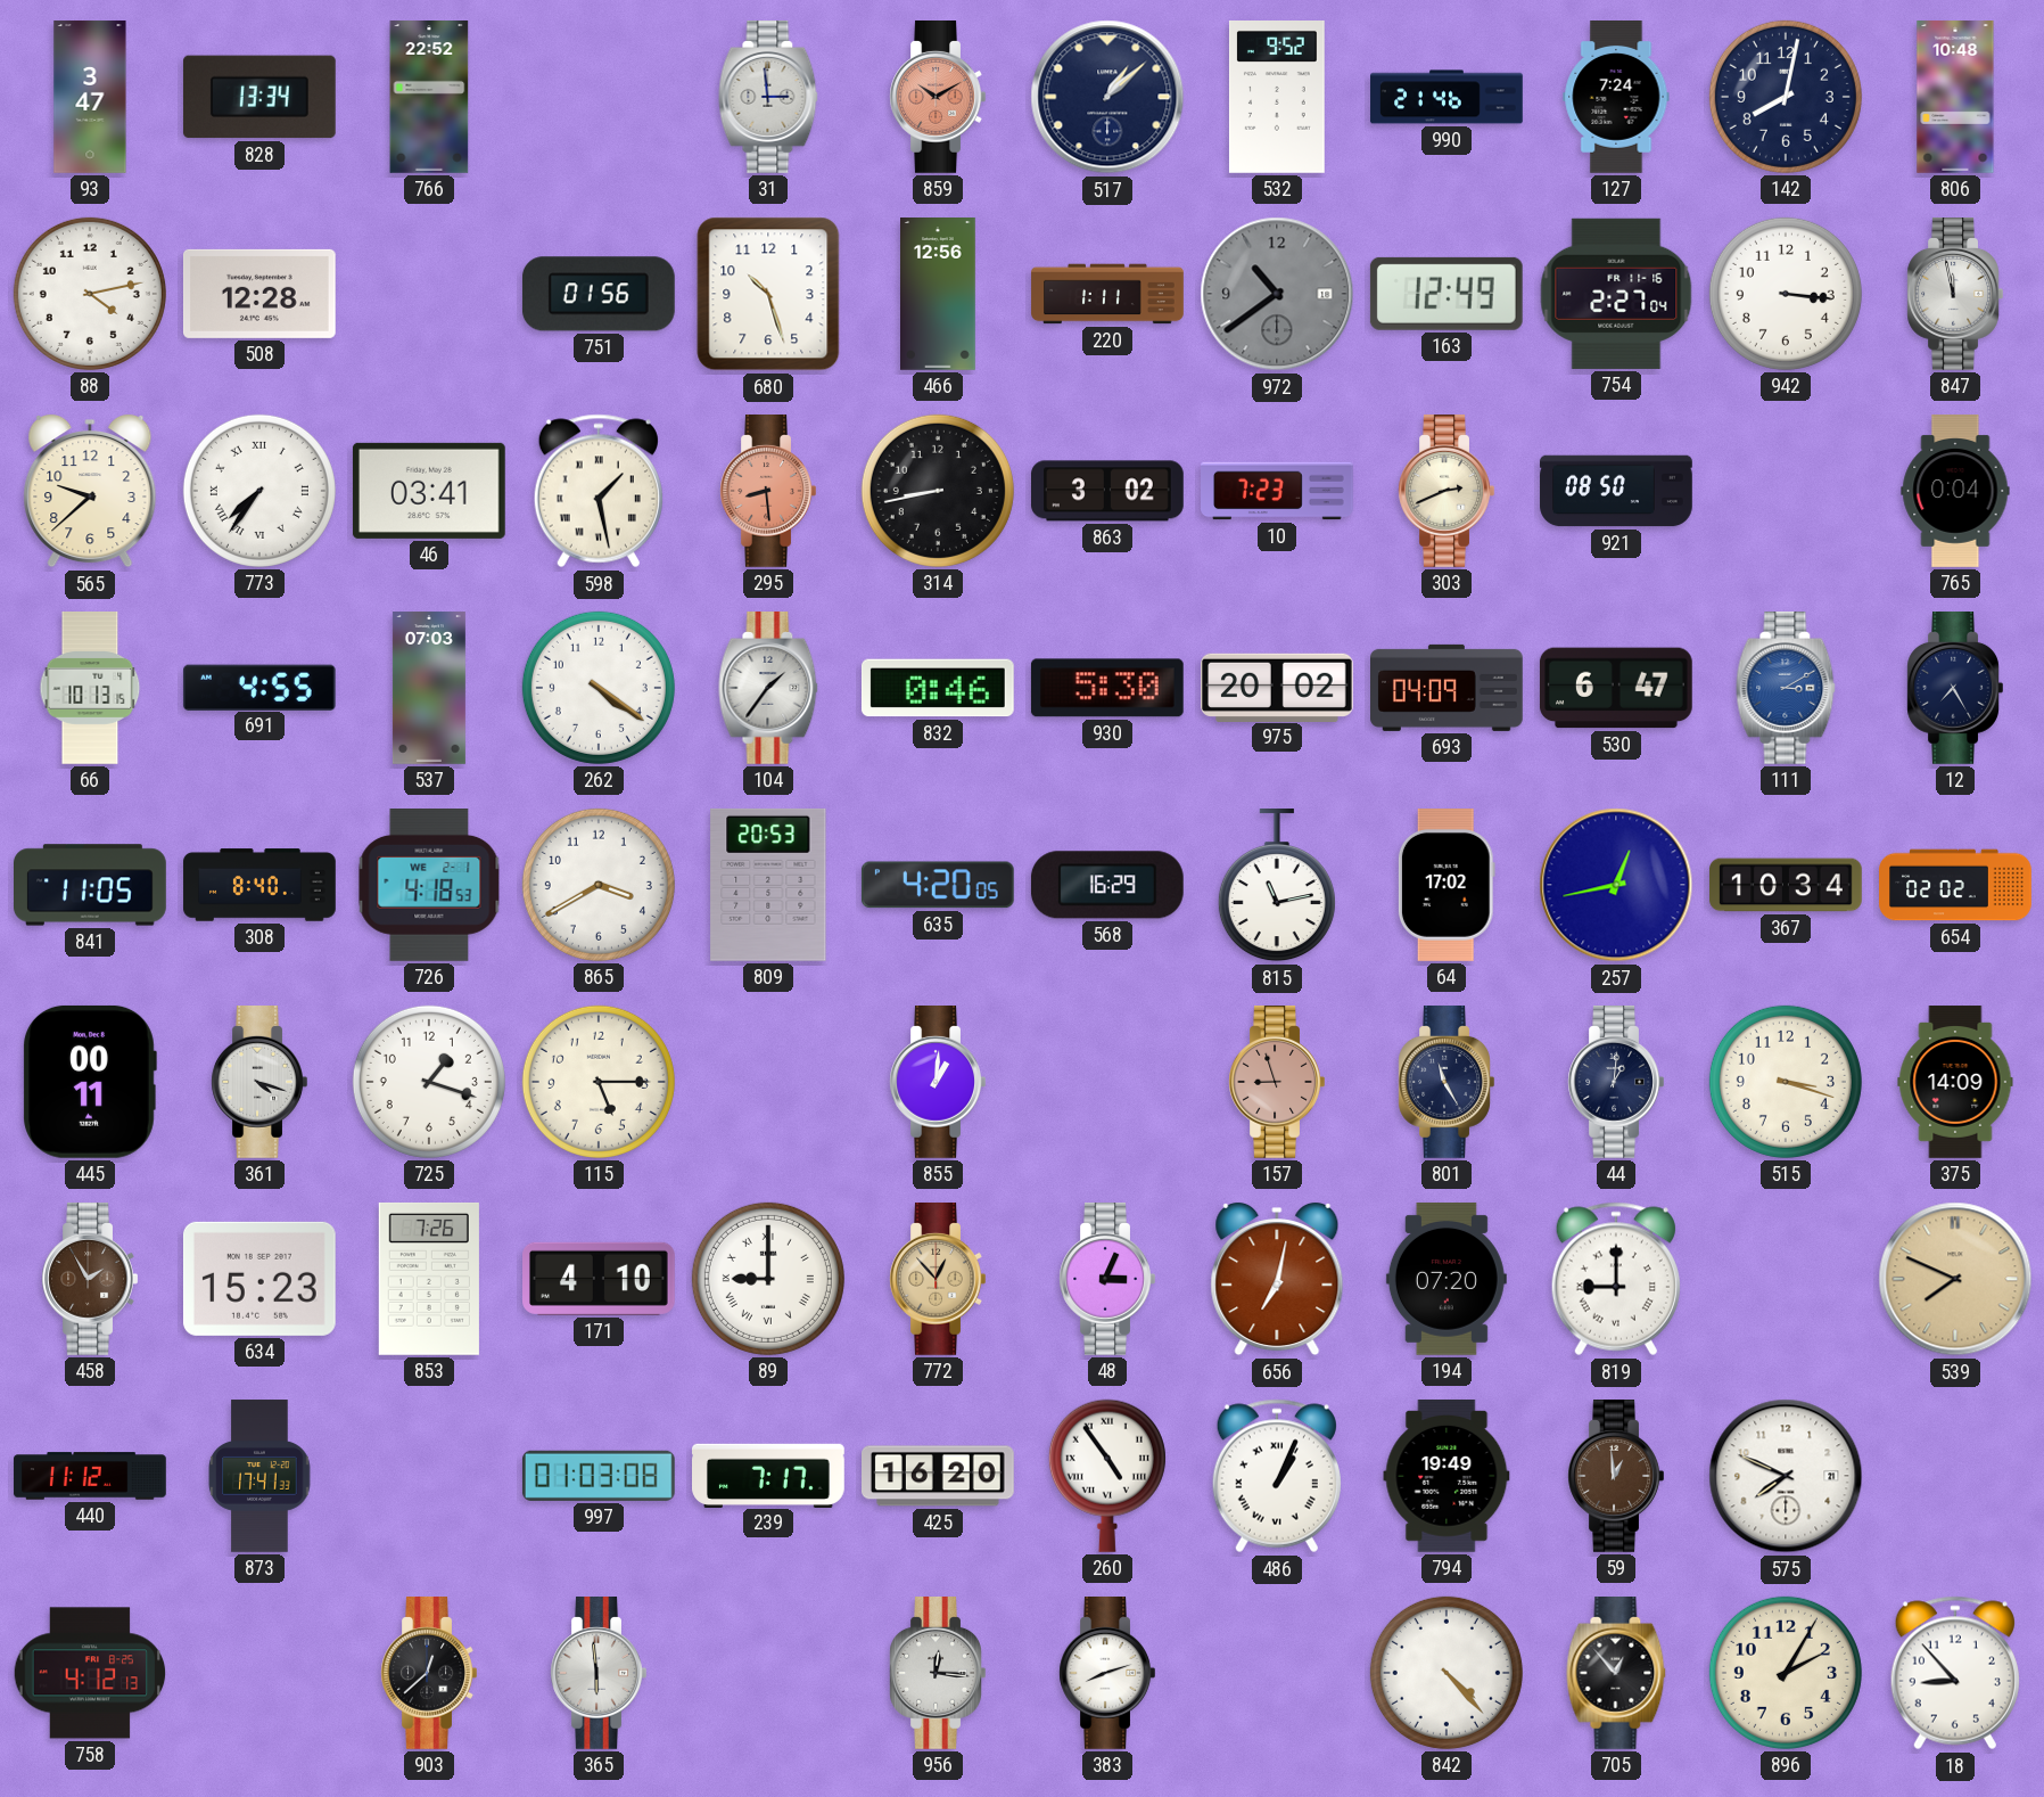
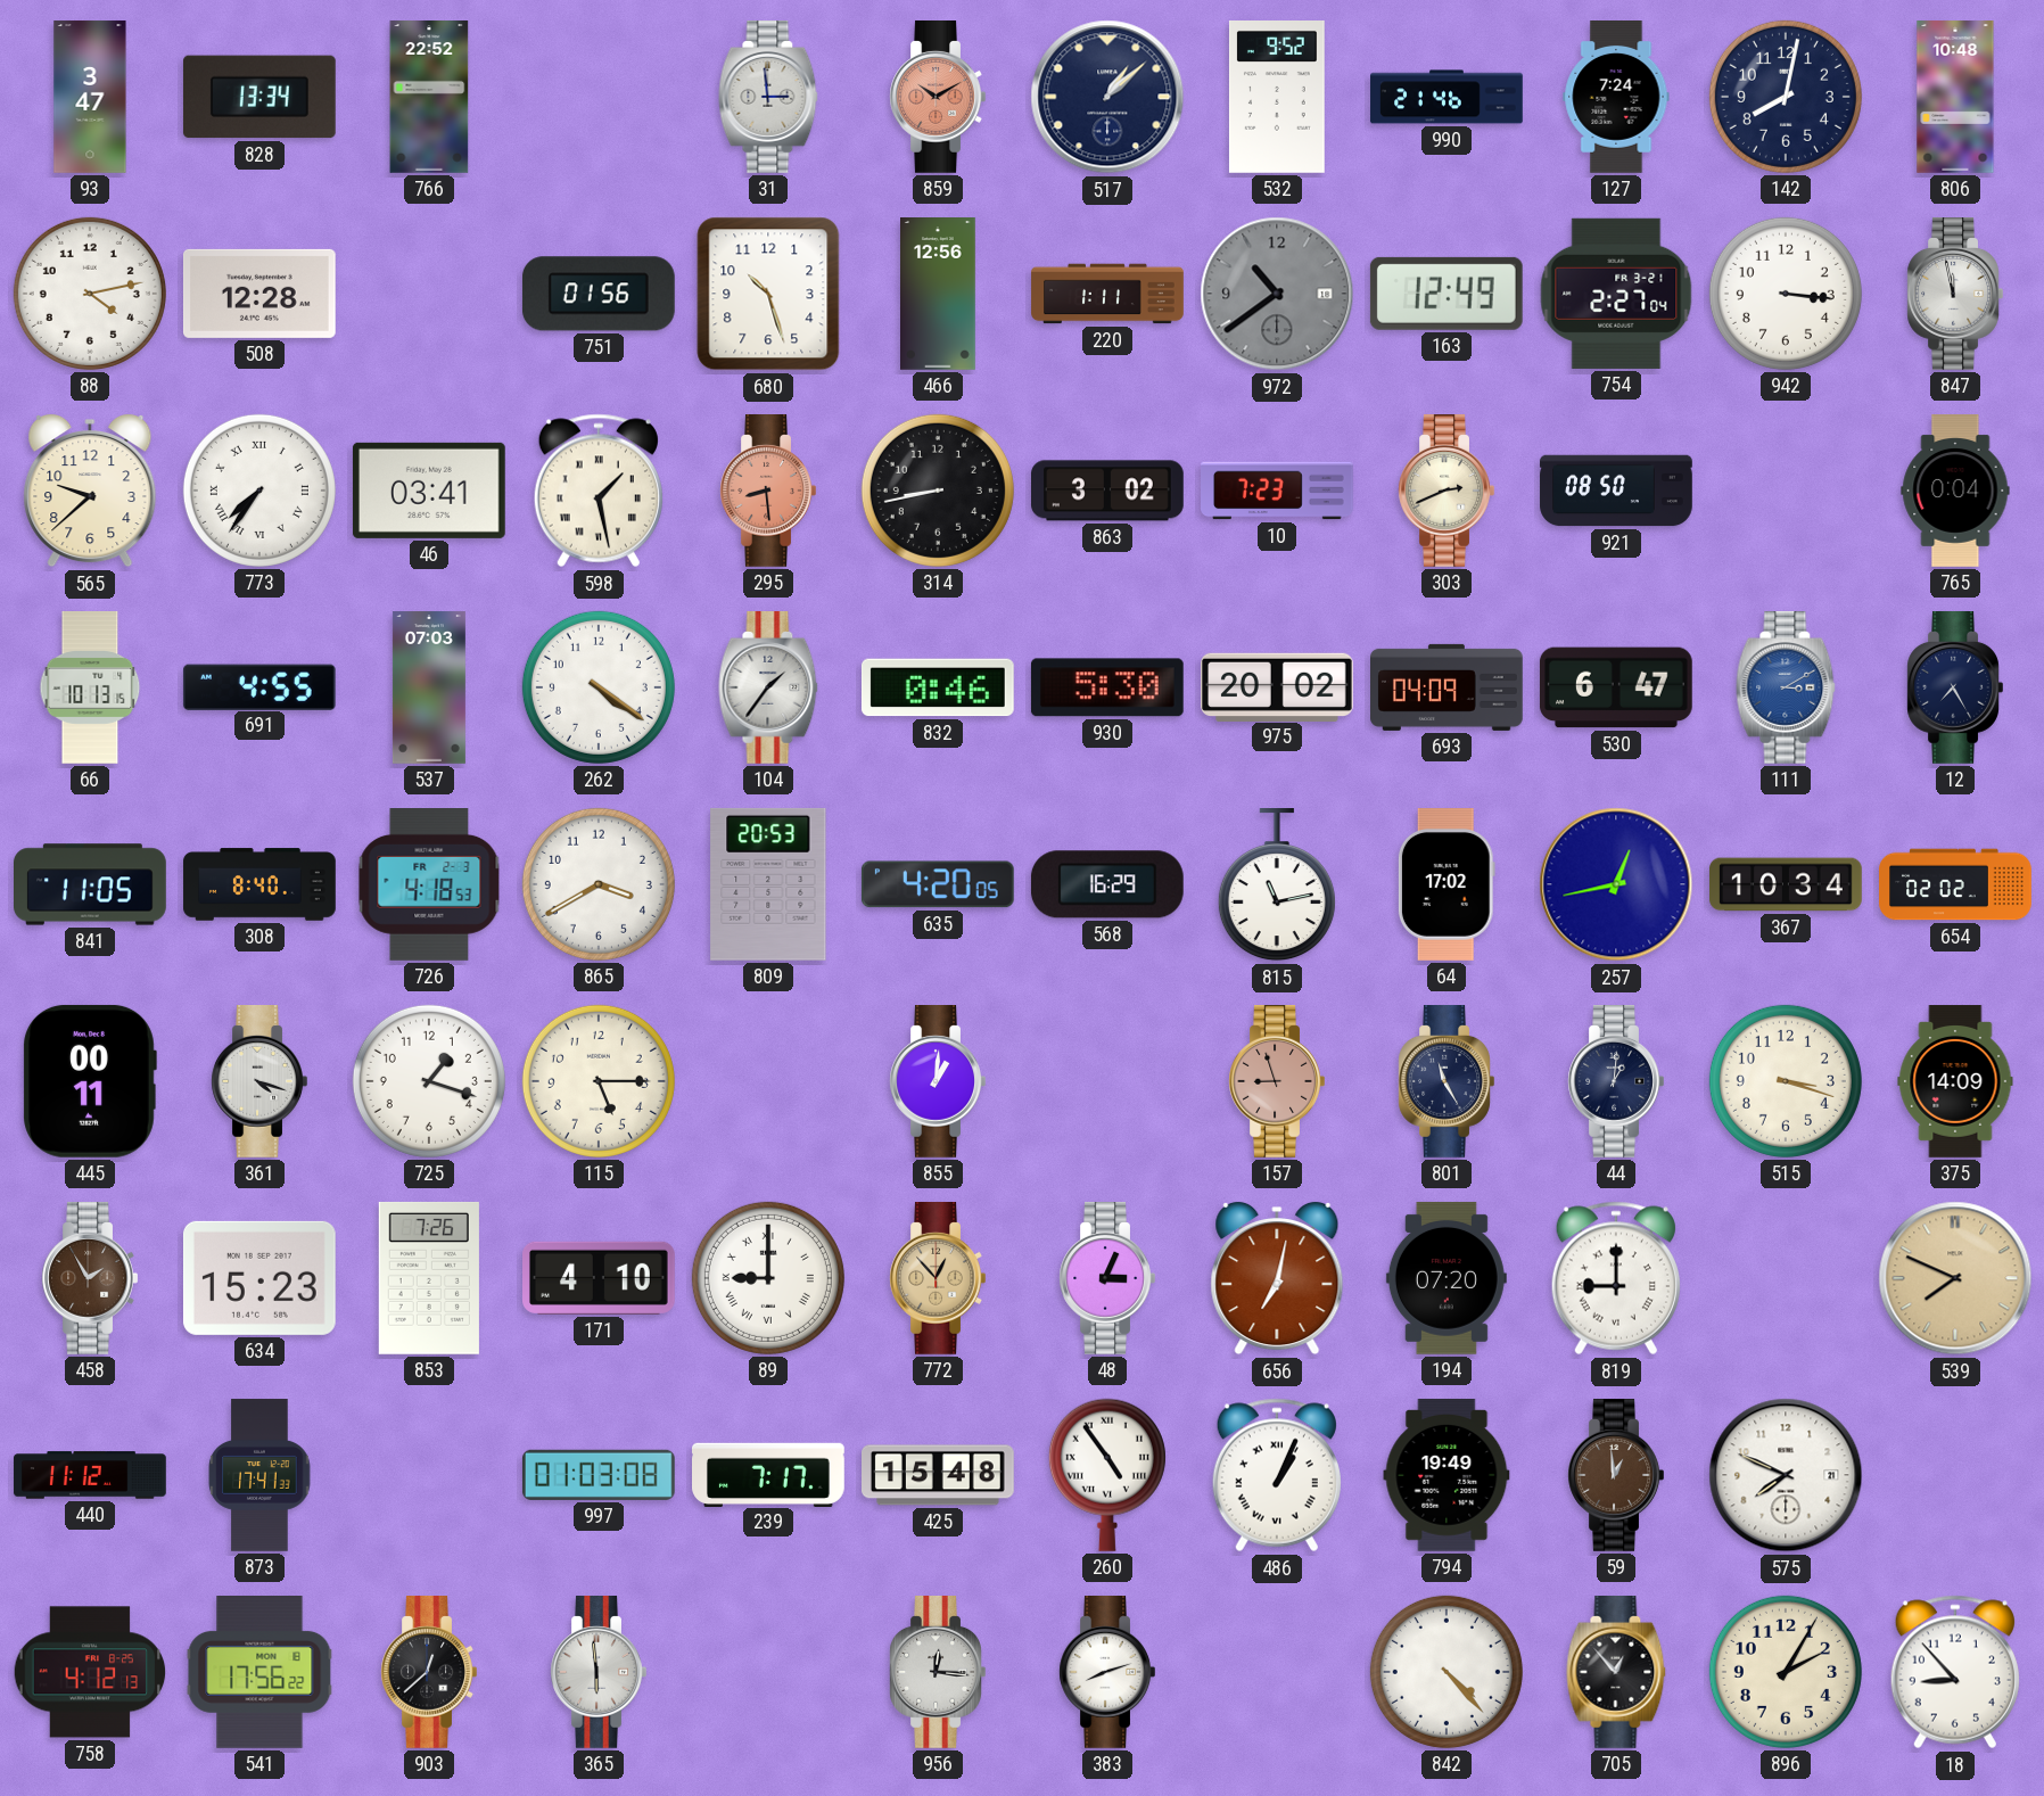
754 date: FR 11-16 -> FR 3-21 (1616, 294)
726 date: WE 2-1 -> FR 2-3 (429, 885)
425: 16:20 -> 15:48 (939, 1475)
541: none -> 17:56 (259, 1673)
